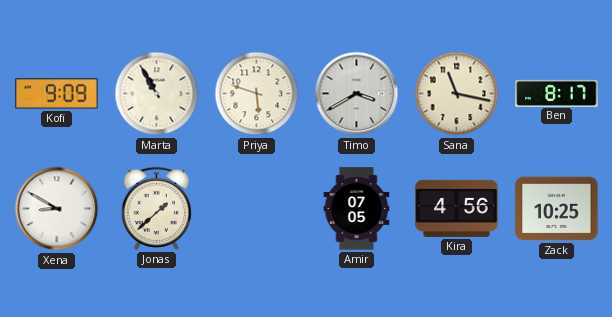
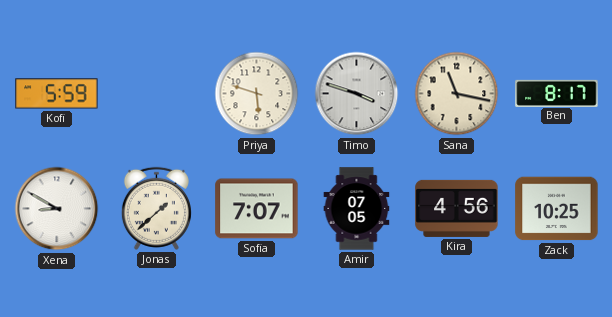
Kofi: 9:09 -> 5:59 (57, 94)
Marta: 10:55 -> none (157, 94)
Timo: 3:40 -> 3:48 (357, 94)
Sofia: none -> 7:07 (257, 209)
